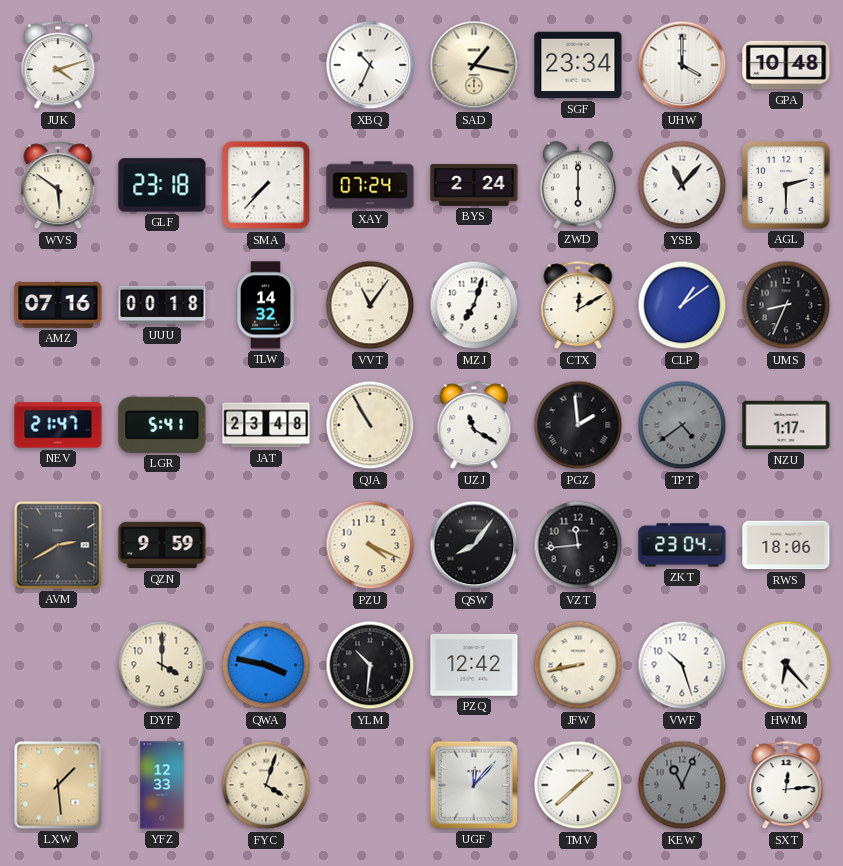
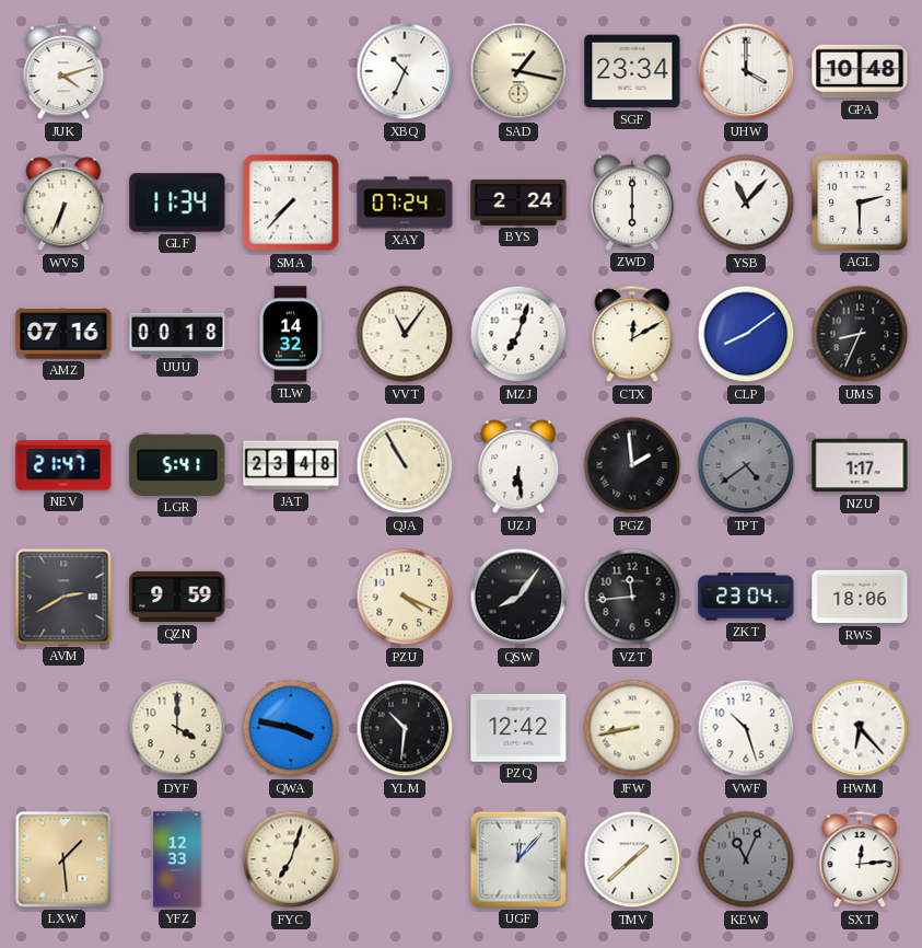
WVS: 5:51 -> 6:34 (63, 204)
GLF: 23:18 -> 11:34 (177, 203)
CLP: 1:09 -> 8:09 (746, 334)
UZJ: 11:20 -> 6:29 (518, 466)
FYC: 4:03 -> 7:03 (291, 859)
